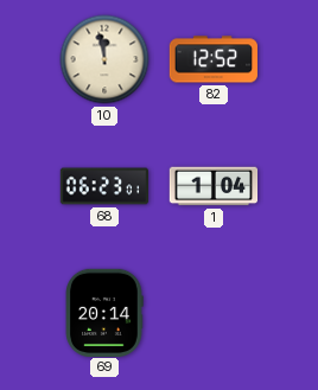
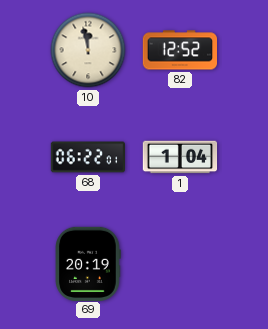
68: 06:23 -> 06:22 (87, 157)
69: 20:14 -> 20:19 (88, 263)
